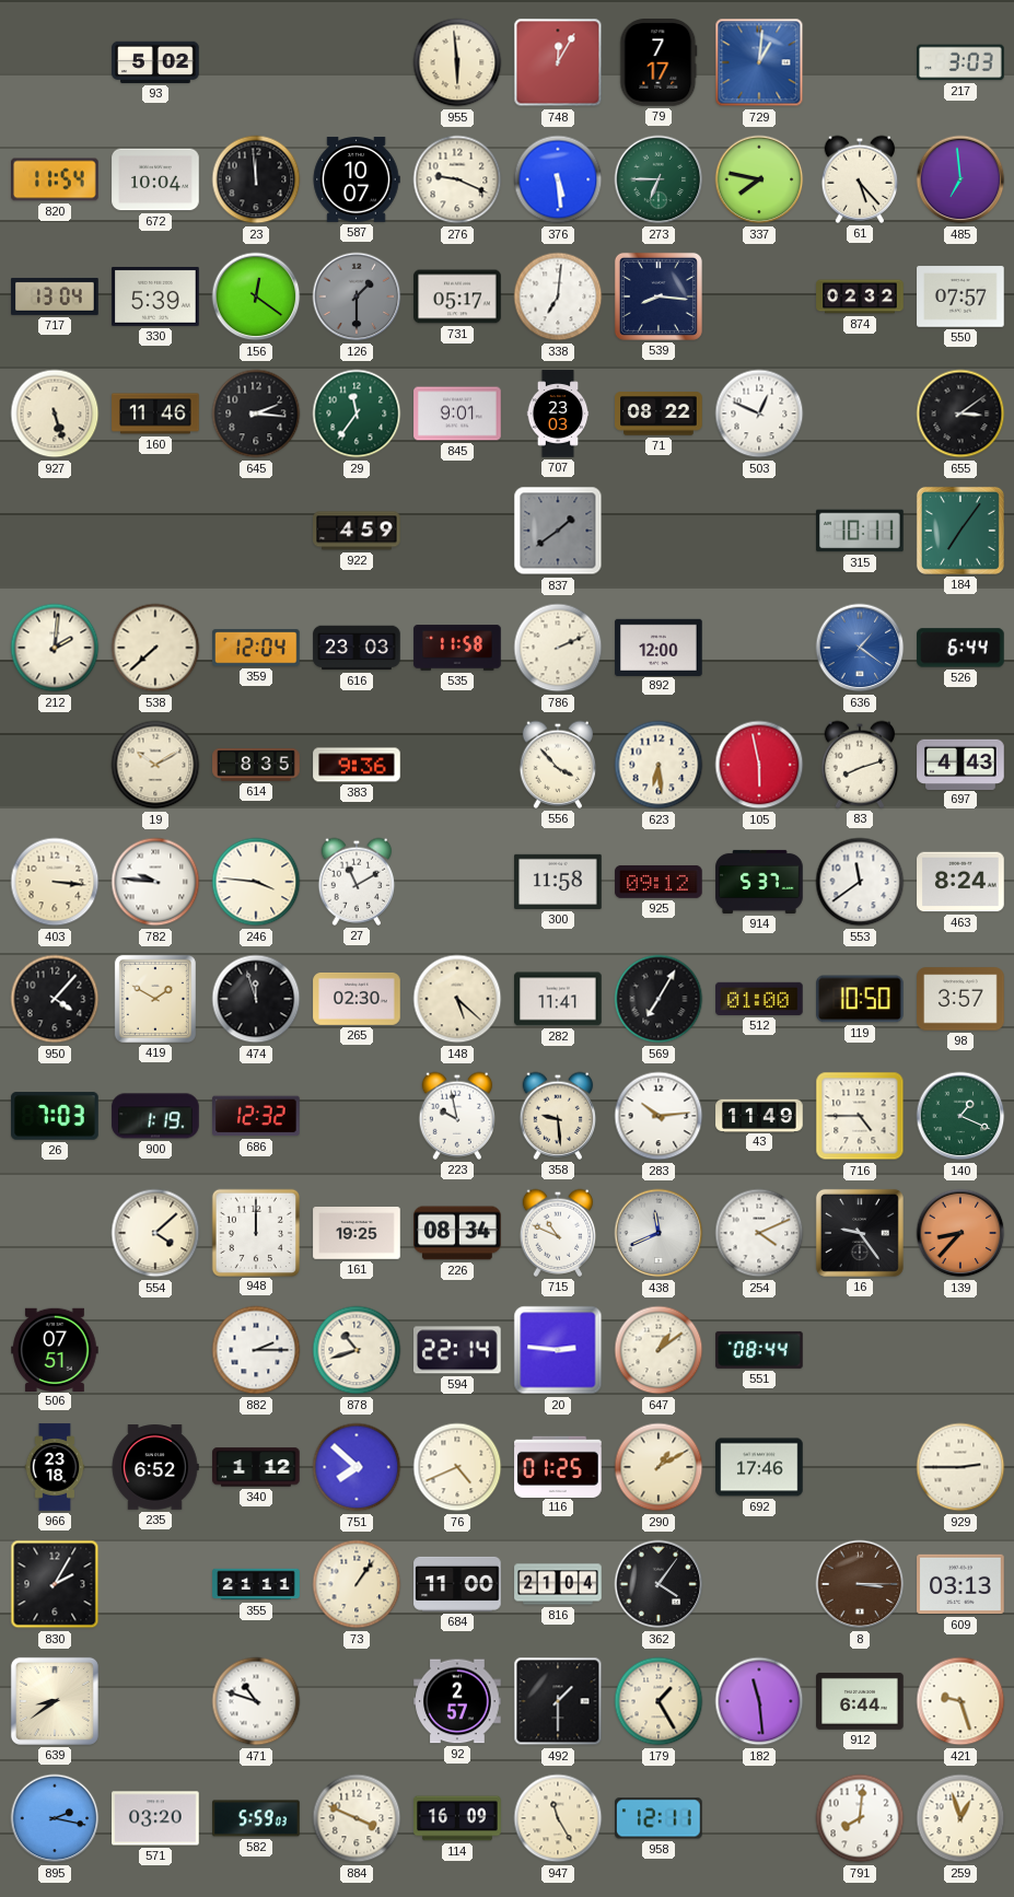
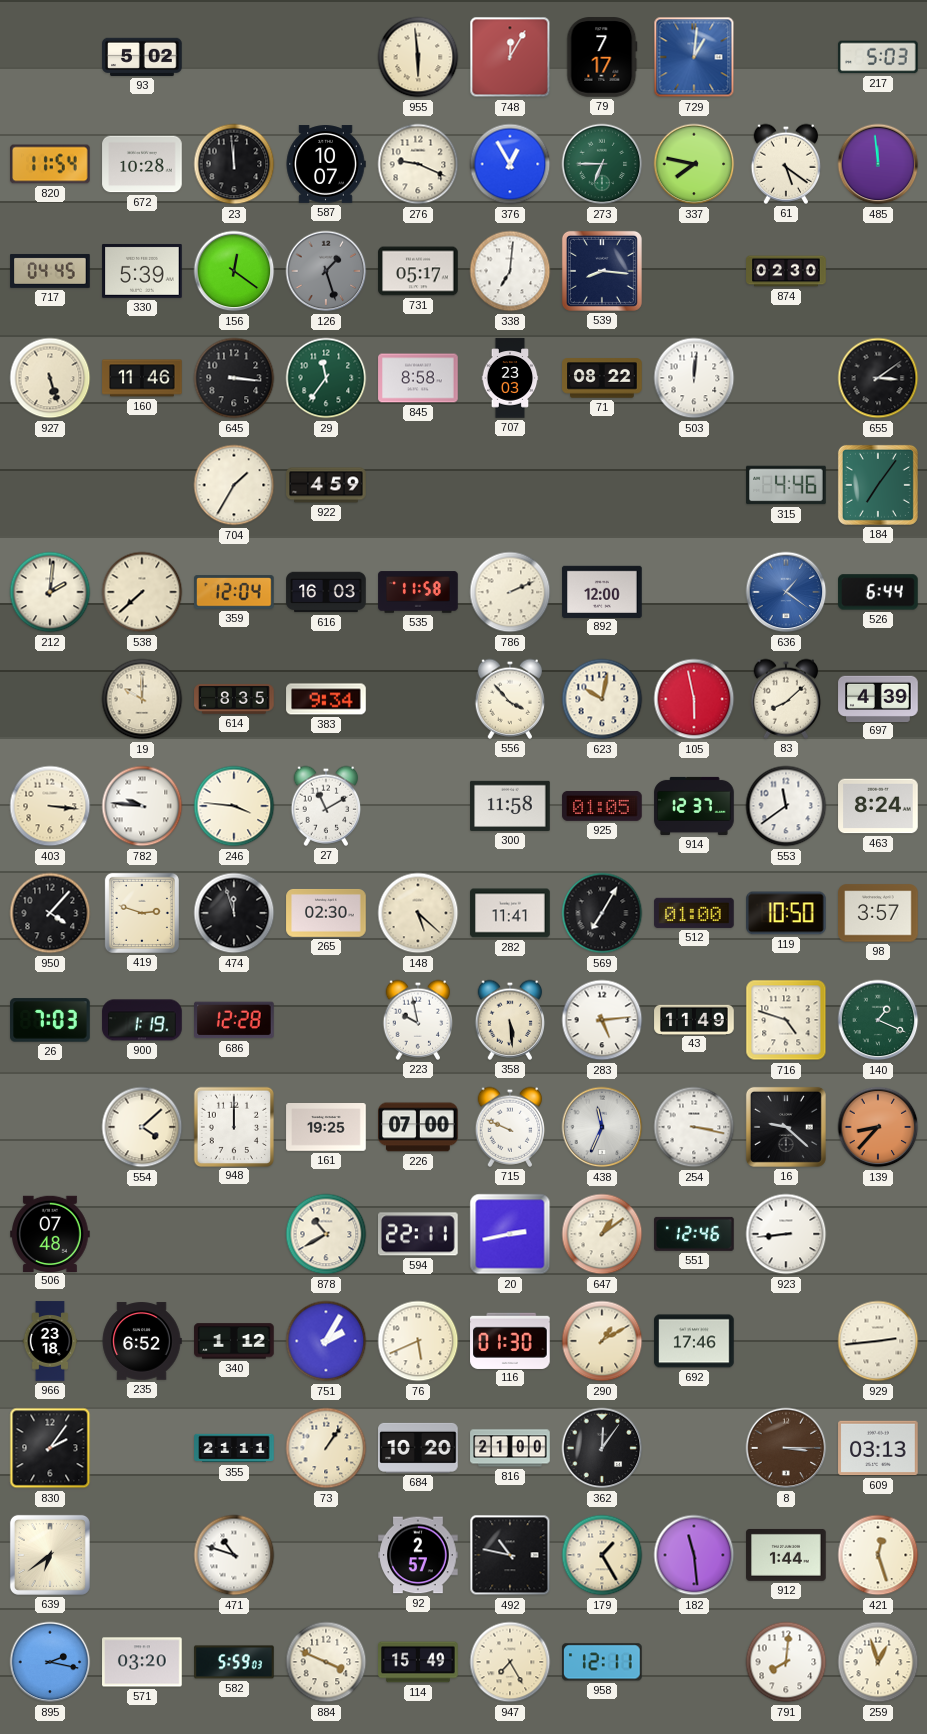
217: 3:03 -> 5:03 (878, 57)
672: 10:04 -> 10:28 (142, 164)
376: 5:29 -> 12:55 (510, 164)
61: 5:23 -> 5:21 (786, 164)
485: 6:59 -> 11:59 (878, 164)
717: 13:04 -> 04:45 (50, 271)
126: 1:30 -> 1:27 (326, 271)
874: 02:32 -> 02:30 (786, 271)
550: 07:57 -> none (960, 296)
645: 2:16 -> 3:16 (234, 378)
845: 9:01 -> 8:58 (418, 378)
503: 12:49 -> 12:01 (694, 378)
704: none -> 1:35 (234, 485)
837: 1:39 -> none (558, 531)
315: 10:11 -> 4:46 (786, 485)
616: 23:03 -> 16:03 (326, 592)
19: 10:10 -> 10:00 (142, 699)
383: 9:36 -> 9:34 (326, 699)
623: 6:29 -> 10:02 (602, 699)
83: 8:12 -> 8:08 (786, 699)
697: 4:43 -> 4:39 (878, 698)
925: 09:12 -> 01:05 (602, 806)
914: 5:37 -> 12:37 (694, 806)
419: 1:50 -> 2:48 (142, 913)
686: 12:32 -> 12:28 (235, 1020)
358: 9:29 -> 5:29 (510, 1020)
283: 10:14 -> 5:14 (602, 1020)
716: 4:45 -> 4:48 (786, 1020)
226: 08:34 -> 07:00 (418, 1127)
715: 10:49 -> 9:49 (510, 1127)
438: 11:41 -> 11:34 (602, 1127)
254: 4:11 -> 3:17 (694, 1127)
16: 9:24 -> 9:22 (786, 1127)
506: 07:51 -> 07:48 (50, 1233)
882: 2:15 -> none (256, 1350)
878: 10:42 -> 10:40 (326, 1234)
594: 22:14 -> 22:11 (419, 1234)
20: 2:46 -> 2:43 (510, 1234)
551: 08:44 -> 12:46 (694, 1234)
923: none -> 8:44 (786, 1234)
751: 7:52 -> 2:05 (326, 1341)
76: 4:41 -> 5:41 (418, 1341)
116: 01:25 -> 01:30 (510, 1340)
929: 2:45 -> 2:44 (878, 1341)
830: 2:05 -> 2:06 (50, 1448)
684: 11:00 -> 10:20 (418, 1448)
816: 21:04 -> 21:00 (510, 1448)
362: 4:06 -> 12:06 (602, 1448)
639: 8:39 -> 6:39 (50, 1555)
492: 1:30 -> 10:47 (510, 1555)
912: 6:44 -> 1:44 (786, 1555)
421: 9:27 -> 12:27 (878, 1555)
114: 16:09 -> 15:49 (418, 1662)
947: 11:25 -> 7:25 (510, 1662)
